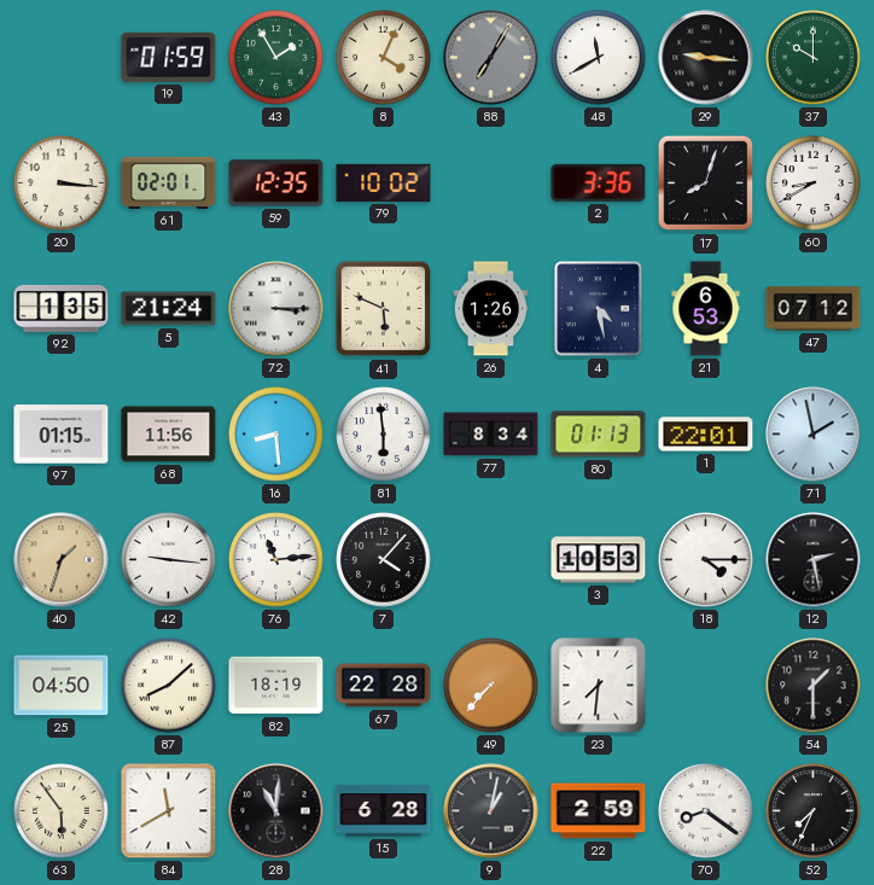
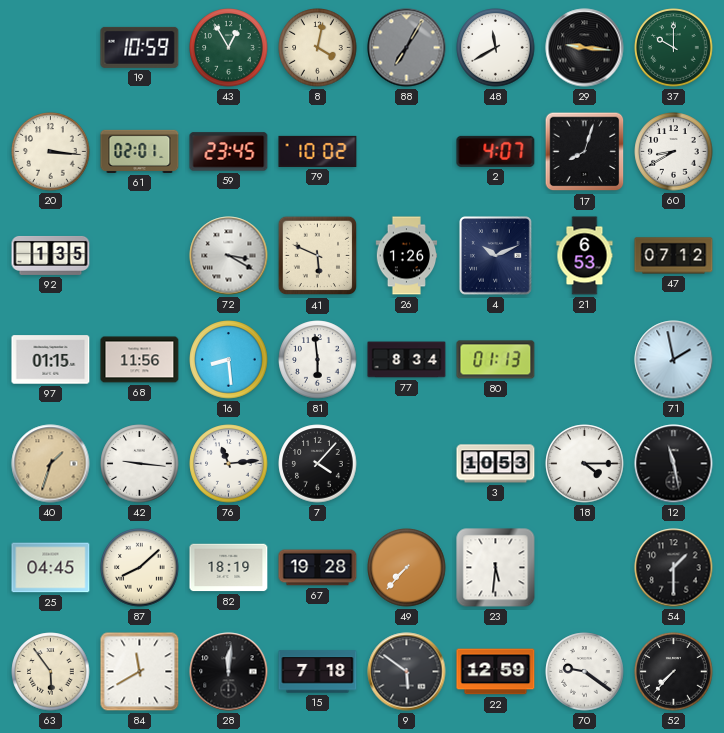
19: 01:59 -> 10:59 (140, 47)
43: 1:55 -> 12:55 (229, 48)
8: 4:04 -> 4:02 (318, 48)
59: 12:35 -> 23:45 (229, 152)
2: 3:36 -> 4:07 (496, 151)
5: 21:24 -> none (169, 309)
72: 3:15 -> 3:20 (229, 256)
4: 4:28 -> 10:11 (496, 256)
1: 22:01 -> none (706, 435)
12: 2:28 -> 11:28 (674, 464)
25: 04:50 -> 04:45 (51, 568)
67: 22:28 -> 19:28 (318, 568)
23: 7:31 -> 5:31 (496, 568)
28: 11:01 -> 12:01 (229, 672)
15: 6:28 -> 7:18 (318, 672)
9: 1:02 -> 5:51 (407, 672)
22: 2:59 -> 12:59 (496, 672)
70: 8:21 -> 9:21 (585, 672)
52: 7:34 -> 7:37 (674, 672)
